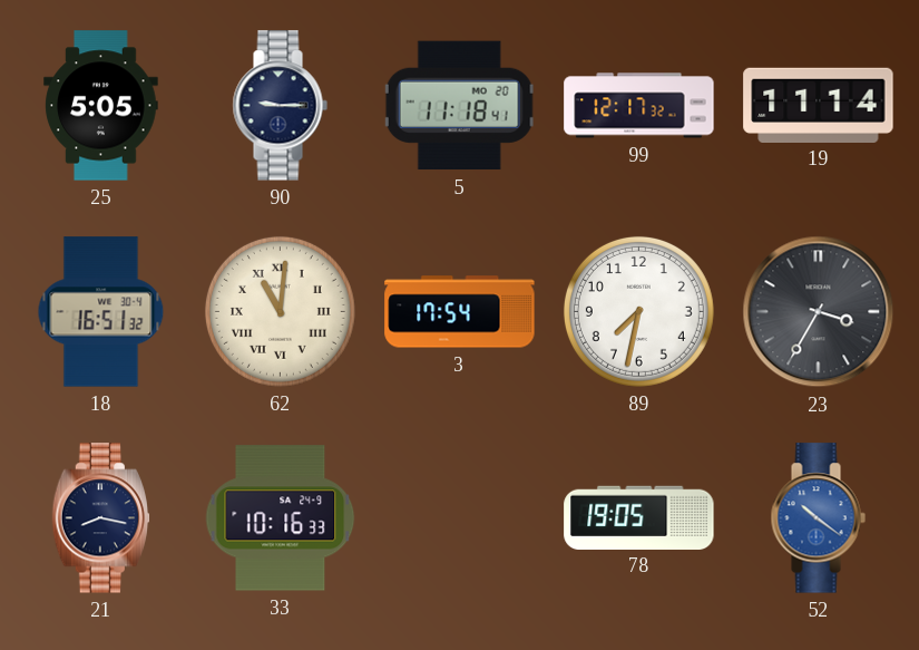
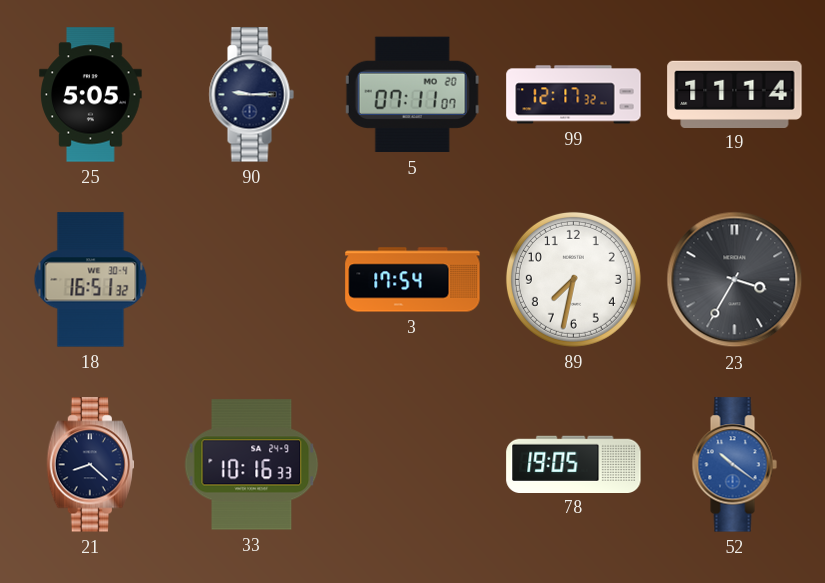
5: 11:18 -> 07:11 (412, 95)
62: 11:01 -> none (280, 311)
21: 8:17 -> 8:22 (90, 465)
